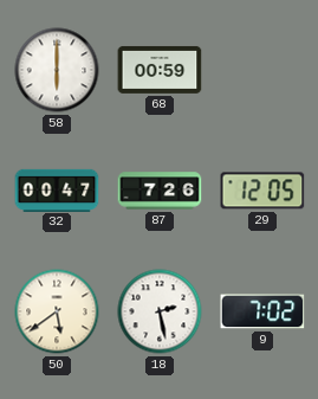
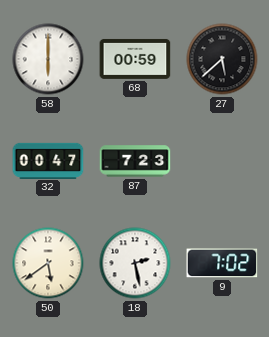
27: none -> 5:38 (222, 59)
87: 7:26 -> 7:23 (135, 161)
29: 12:05 -> none (262, 191)
